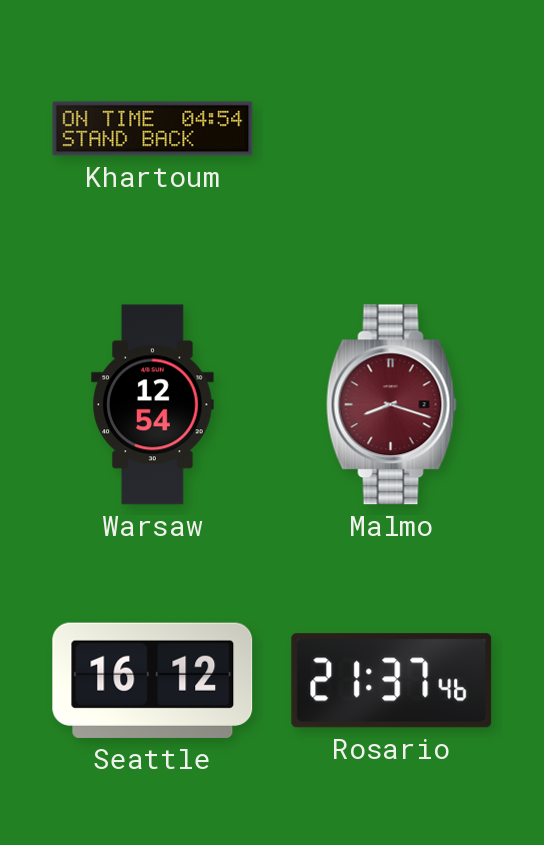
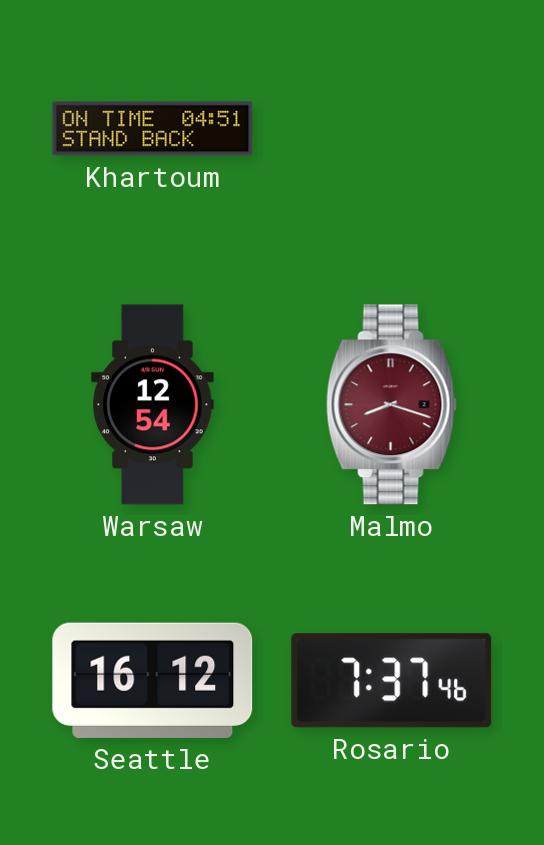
Khartoum: 04:54 -> 04:51 (153, 129)
Rosario: 21:37 -> 7:37 (392, 681)
